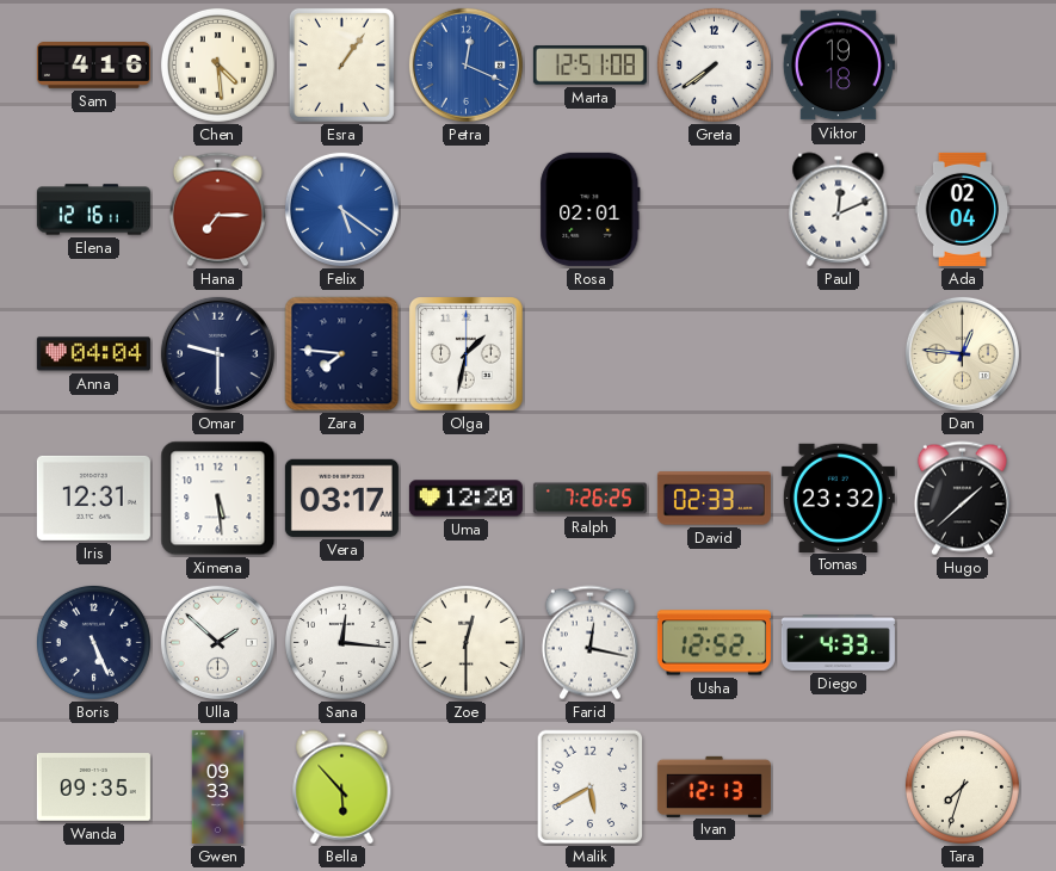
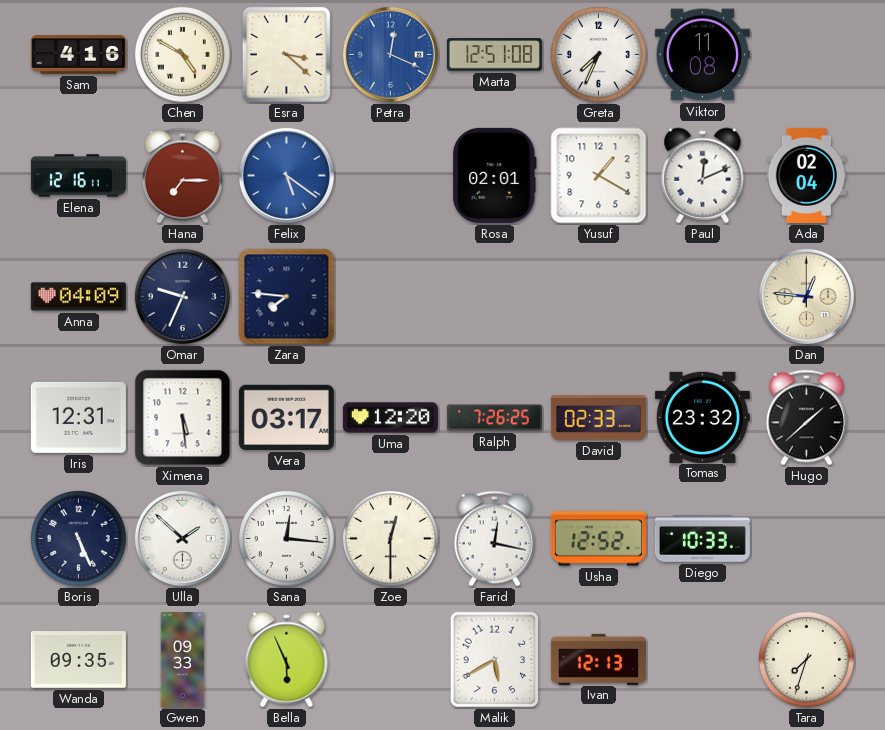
Chen: 4:29 -> 4:50 (182, 54)
Esra: 1:06 -> 3:22 (286, 54)
Greta: 7:39 -> 7:34 (598, 54)
Viktor: 19:18 -> 11:08 (702, 55)
Yusuf: none -> 1:20 (599, 176)
Anna: 04:04 -> 04:09 (78, 297)
Omar: 9:30 -> 9:34 (182, 296)
Olga: 1:32 -> none (467, 354)
Diego: 4:33 -> 10:33 (702, 539)
Bella: 5:53 -> 5:56 (287, 660)
